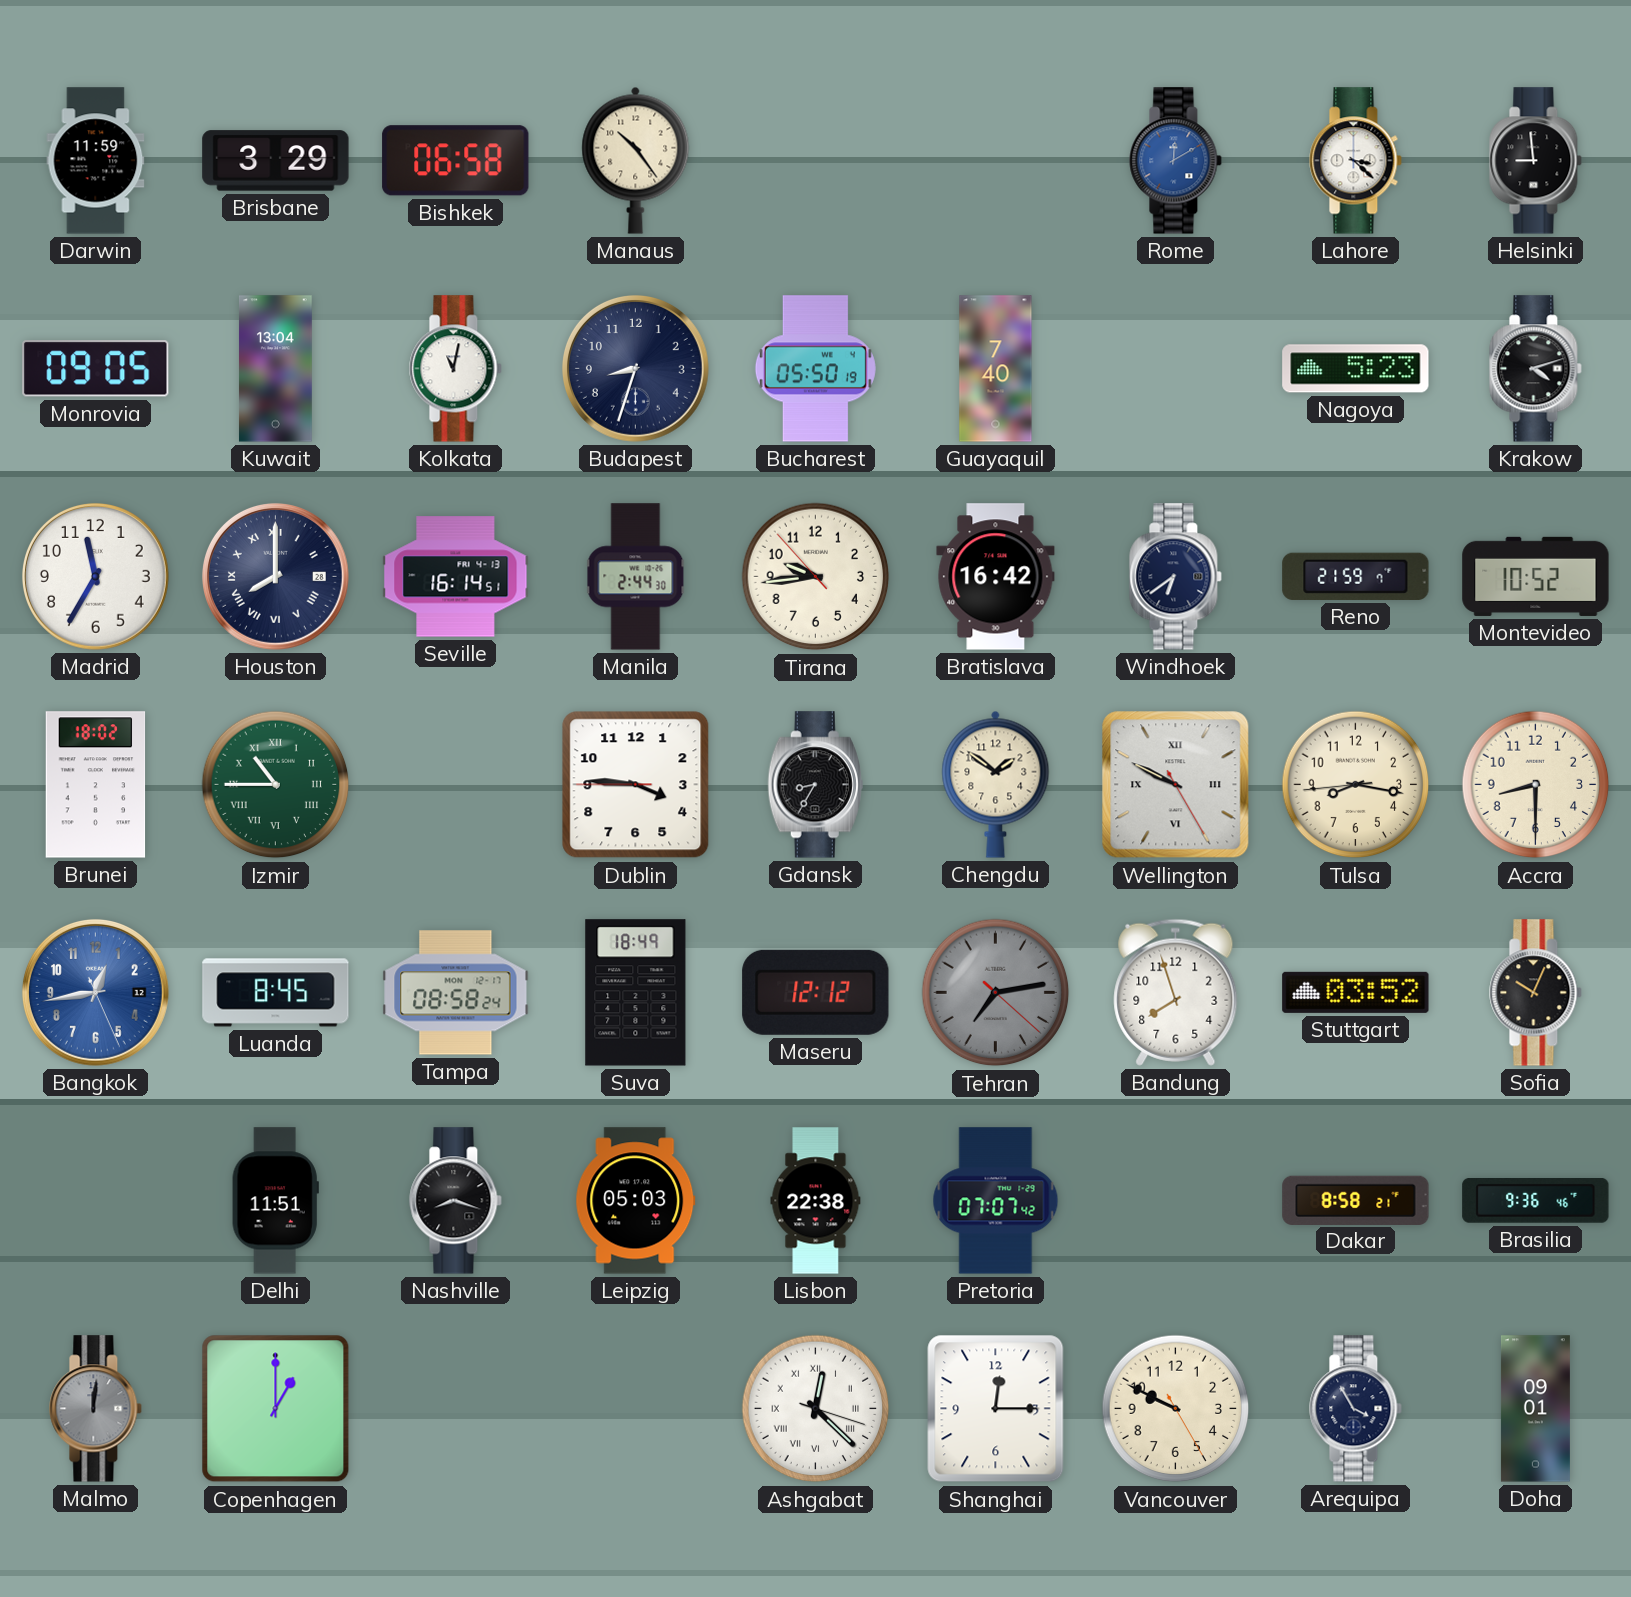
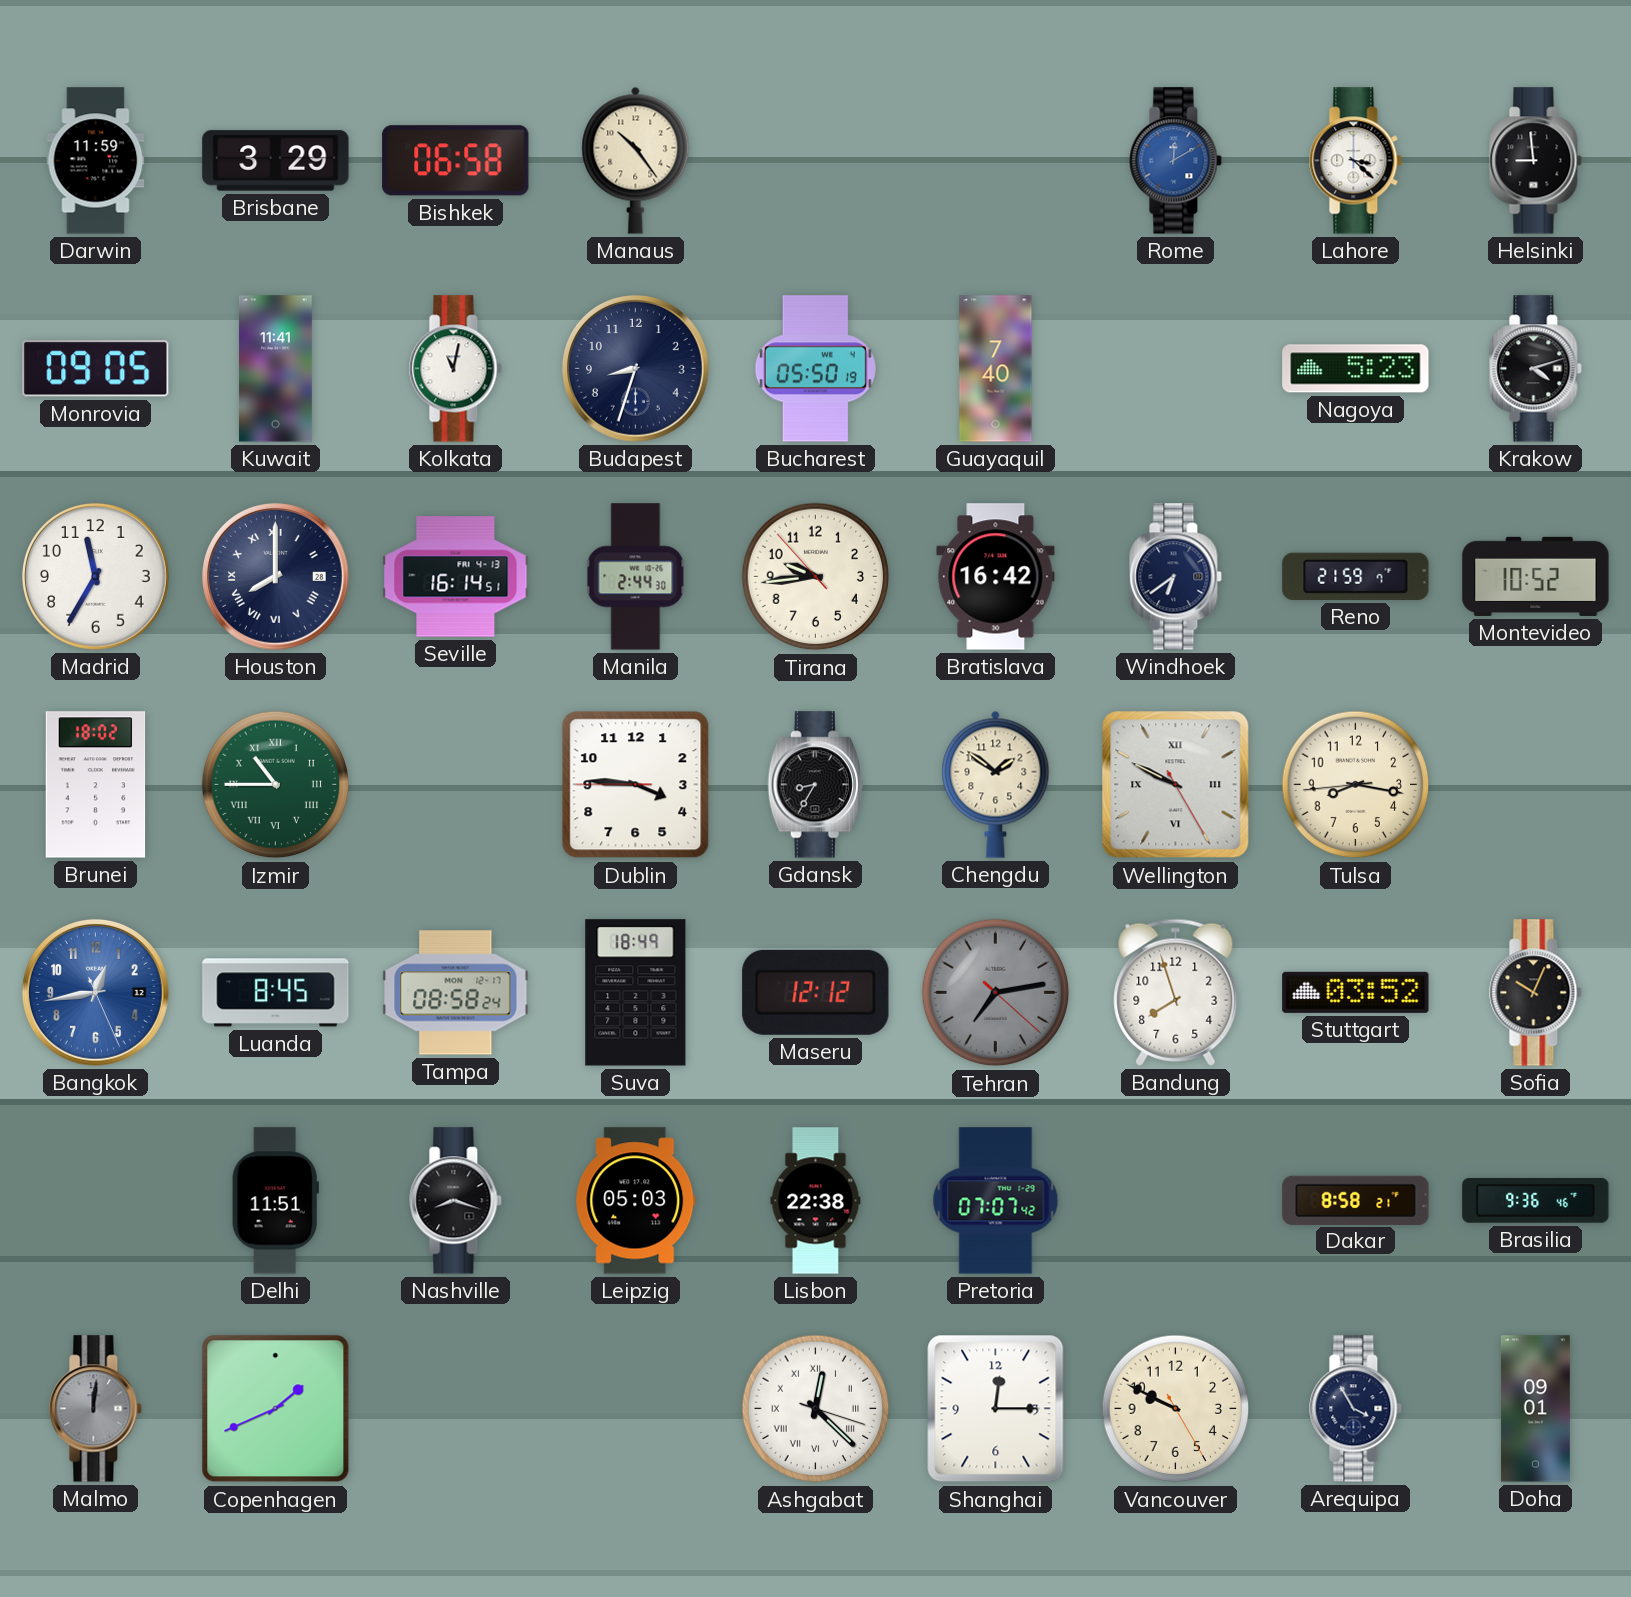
Kuwait: 13:04 -> 11:41 (275, 369)
Accra: 8:30 -> none (1536, 785)
Copenhagen: 1:00 -> 1:41 (276, 1409)
